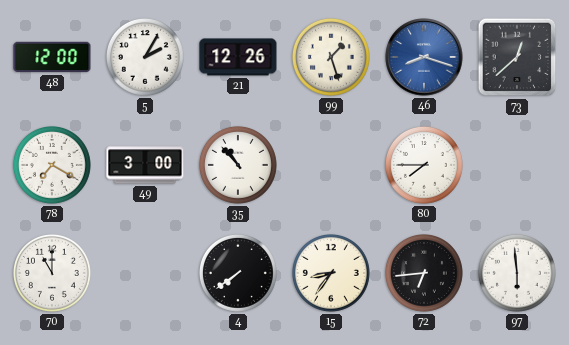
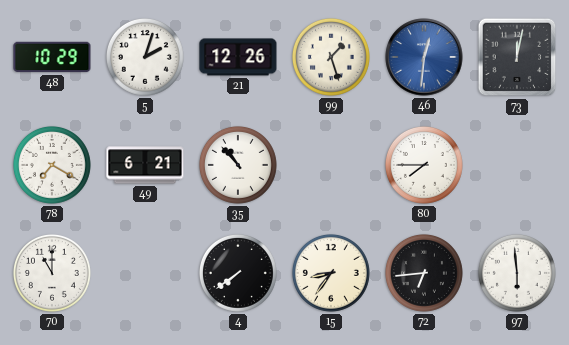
48: 12:00 -> 10:29 (52, 57)
5: 2:05 -> 2:03 (145, 57)
46: 8:18 -> 12:31 (424, 57)
73: 12:38 -> 12:02 (517, 57)
49: 3:00 -> 6:21 (145, 165)
